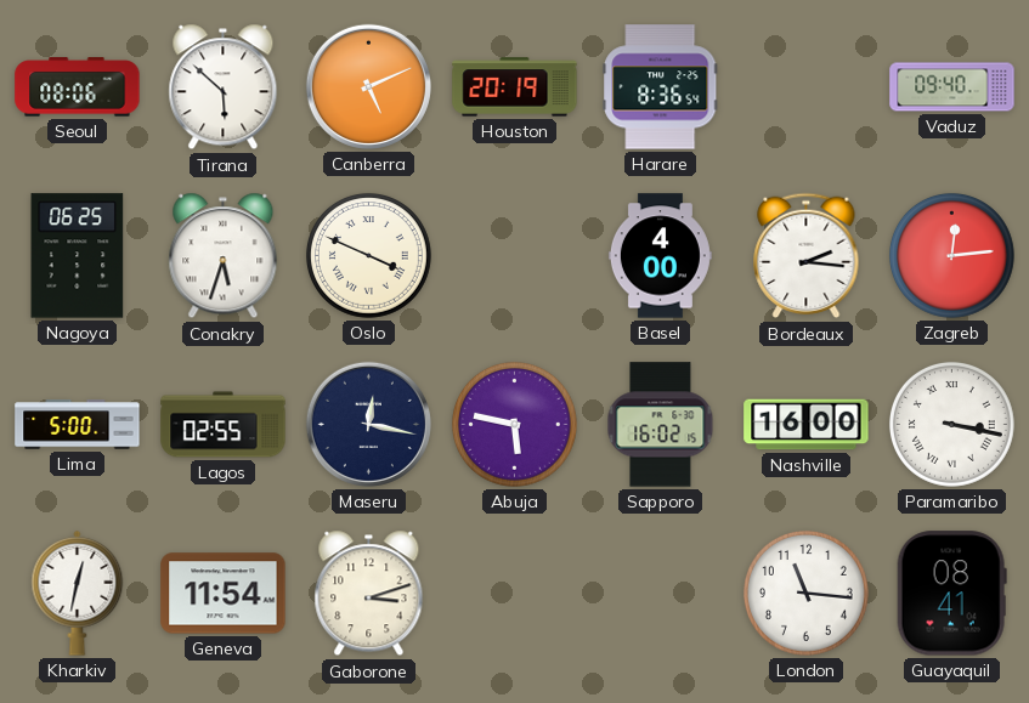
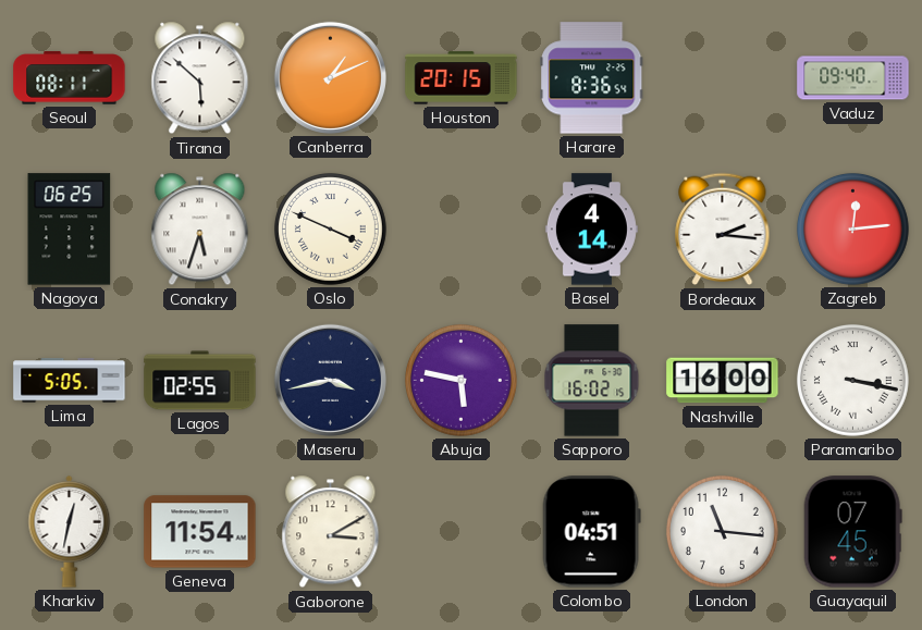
Seoul: 08:06 -> 08:11 (70, 78)
Canberra: 5:11 -> 1:11 (330, 77)
Houston: 20:19 -> 20:15 (462, 78)
Basel: 4:00 -> 4:14 (591, 230)
Lima: 5:00 -> 5:05 (70, 381)
Maseru: 12:17 -> 3:43 (330, 380)
Gaborone: 3:12 -> 3:10 (331, 532)
Colombo: none -> 04:51 (591, 532)
Guayaquil: 08:41 -> 07:45 (852, 532)
